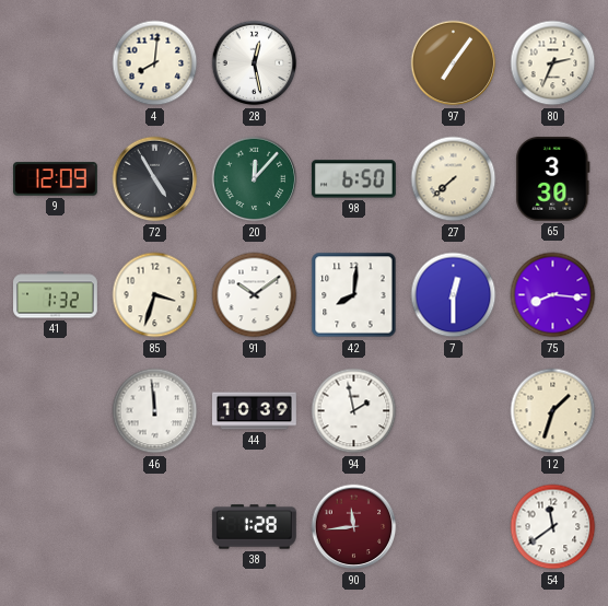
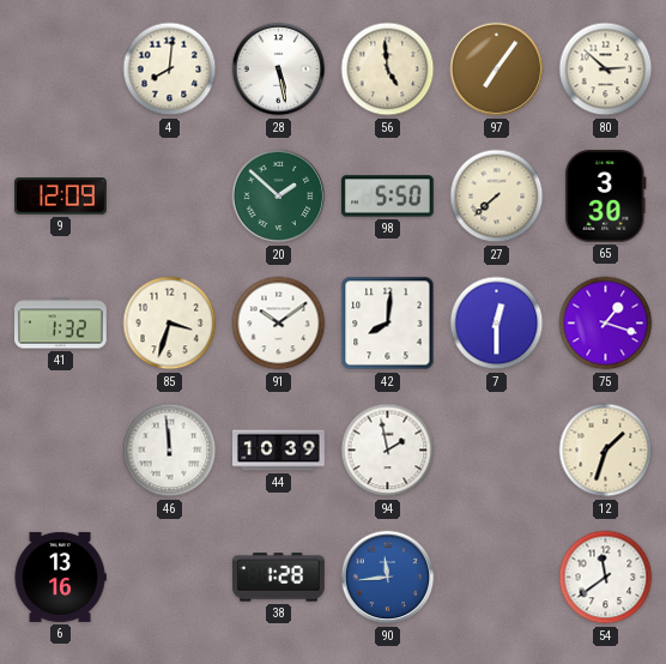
28: 12:28 -> 5:28 (279, 70)
56: none -> 4:59 (388, 70)
80: 2:34 -> 2:52 (606, 70)
72: 4:55 -> none (155, 179)
20: 12:07 -> 1:52 (279, 197)
98: 6:50 -> 5:50 (387, 197)
75: 8:16 -> 1:18 (606, 324)
6: none -> 13:16 (60, 577)
90 dial: burgundy -> blue (388, 578)
